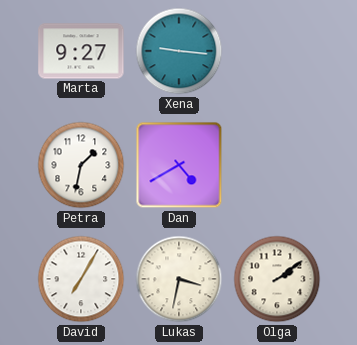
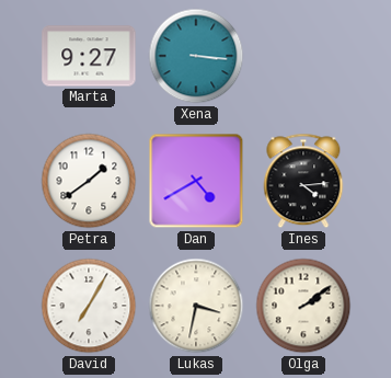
Xena: 9:16 -> 3:16 (196, 56)
Petra: 1:32 -> 1:39 (89, 181)
Ines: none -> 4:14 (303, 181)
